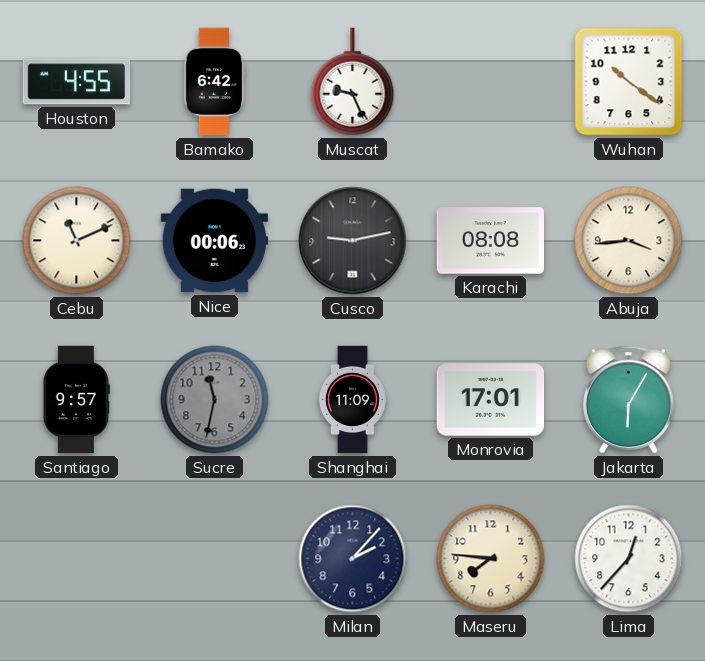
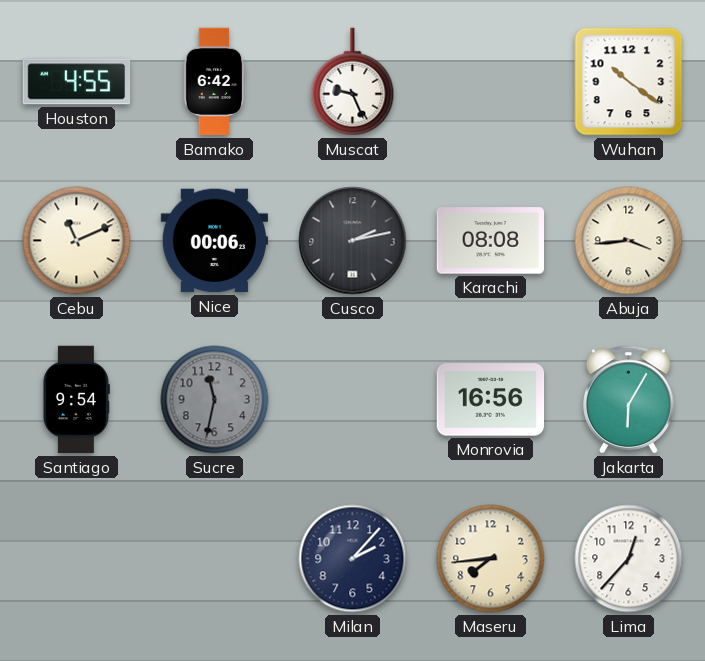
Cusco: 9:13 -> 2:13 (353, 241)
Santiago: 9:57 -> 9:54 (76, 400)
Shanghai: 11:09 -> none (352, 400)
Monrovia: 17:01 -> 16:56 (491, 400)
Maseru: 7:46 -> 7:44 (491, 559)
